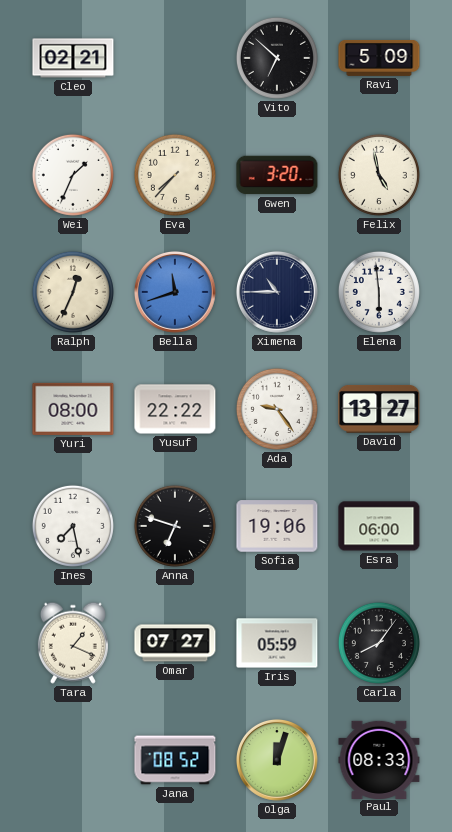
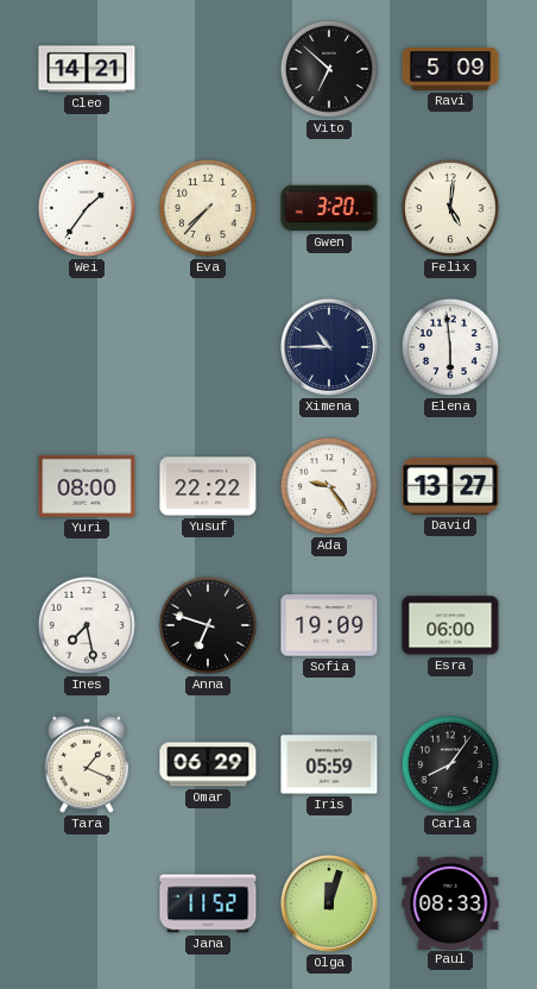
Cleo: 02:21 -> 14:21 (87, 69)
Wei: 1:34 -> 1:36 (87, 208)
Felix: 4:58 -> 5:01 (450, 208)
Ralph: 12:34 -> none (73, 292)
Bella: 11:42 -> none (175, 292)
Sofia: 19:06 -> 19:09 (329, 625)
Omar: 07:27 -> 06:29 (208, 764)
Jana: 08:52 -> 11:52 (208, 903)
